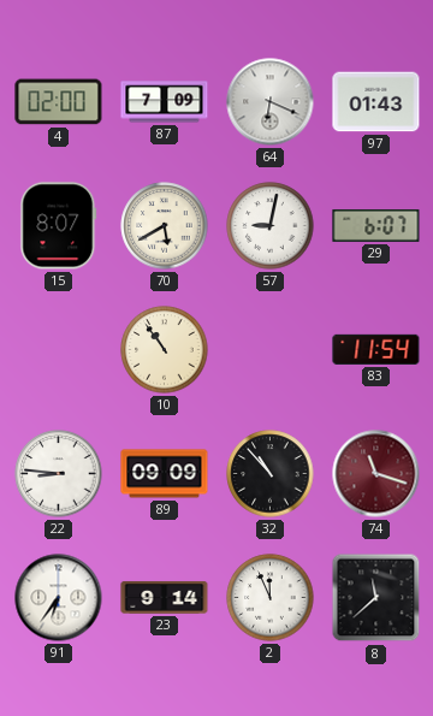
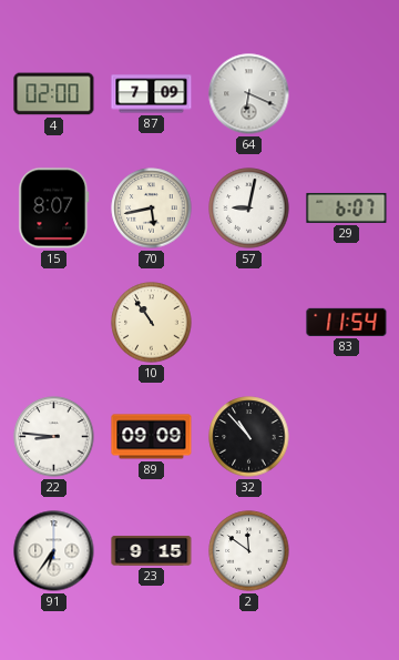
97: 01:43 -> none (376, 102)
70: 5:40 -> 5:43 (152, 209)
74: 11:18 -> none (376, 474)
23: 9:14 -> 9:15 (152, 551)
2: 11:56 -> 11:51 (249, 551)
8: 11:38 -> none (376, 598)
